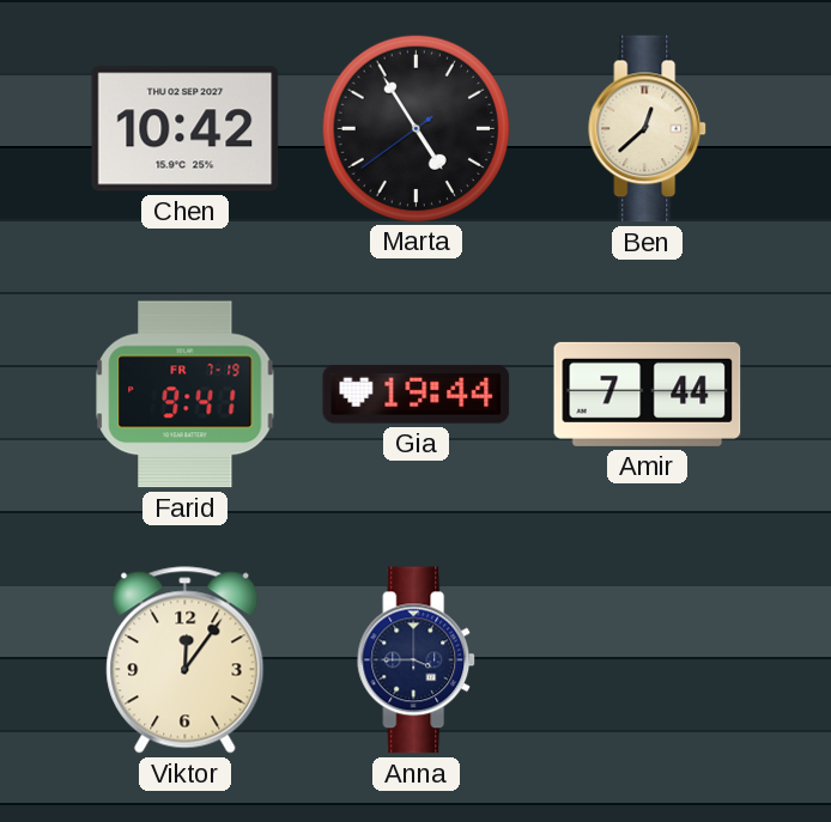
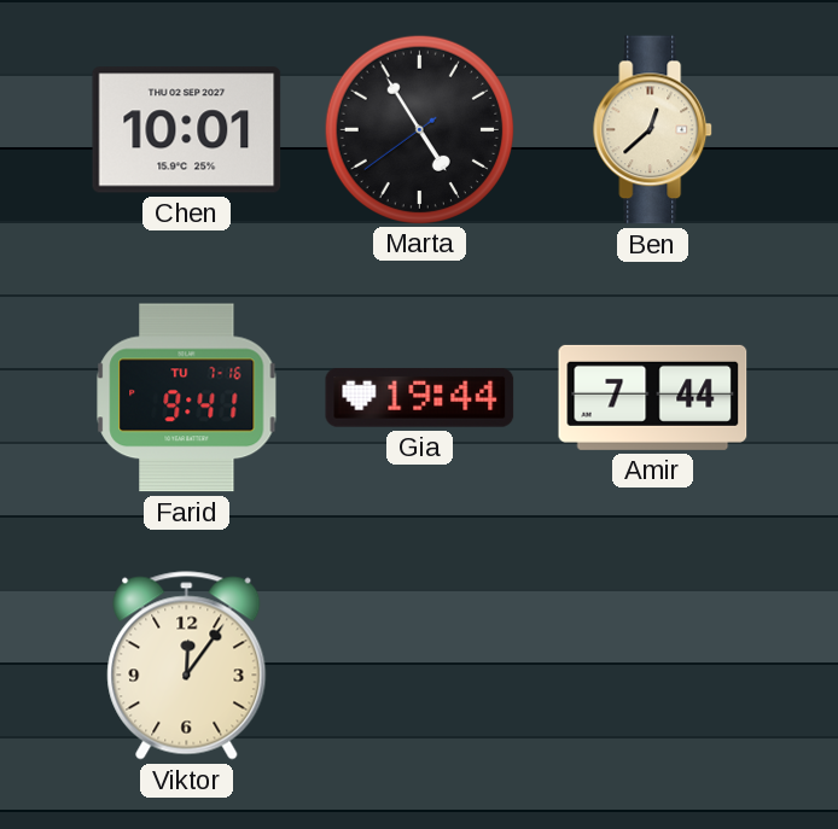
Chen: 10:42 -> 10:01 (187, 130)
Farid date: FR 7-19 -> TU 7-16 (187, 398)
Anna: 3:45 -> none (417, 660)
